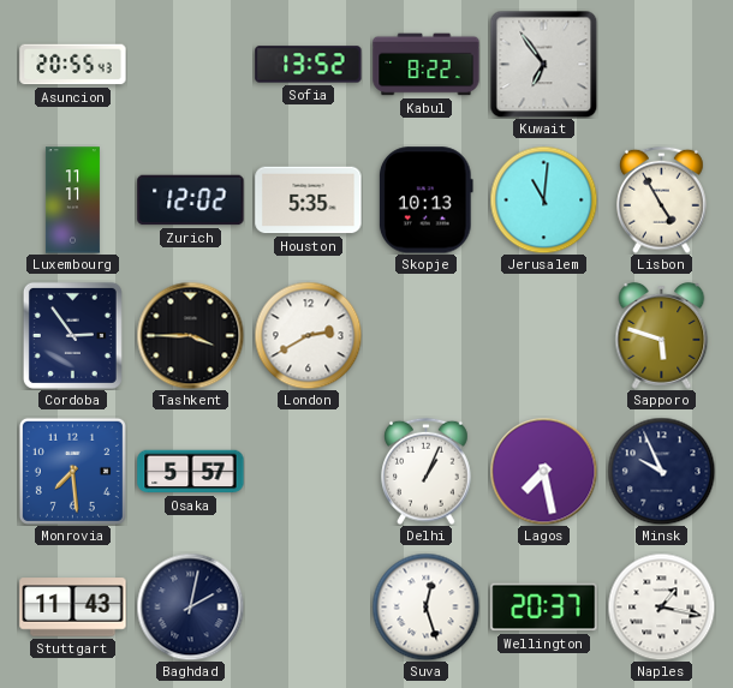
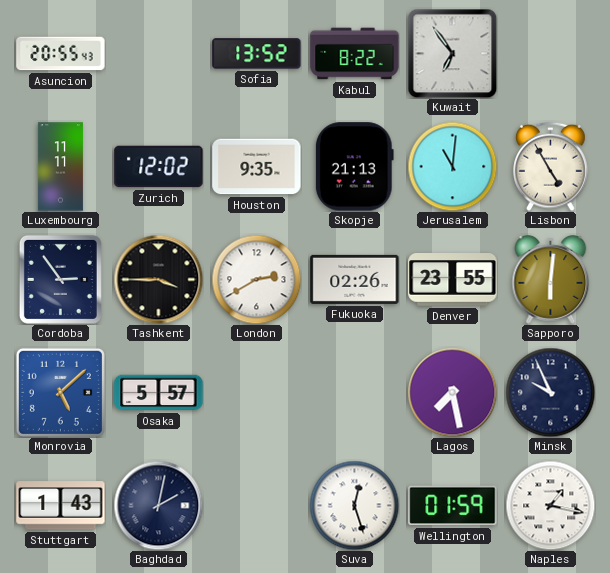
Houston: 5:35 -> 9:35 (257, 167)
Skopje: 10:13 -> 21:13 (354, 167)
Fukuoka: none -> 02:26 (355, 279)
Denver: none -> 23:55 (453, 280)
Sapporo: 5:48 -> 6:01 (551, 279)
Monrovia: 7:29 -> 5:08 (60, 392)
Delhi: 1:04 -> none (427, 471)
Stuttgart: 11:43 -> 1:43 (61, 506)
Wellington: 20:37 -> 01:59 (453, 506)
